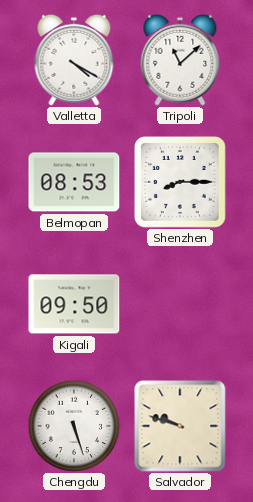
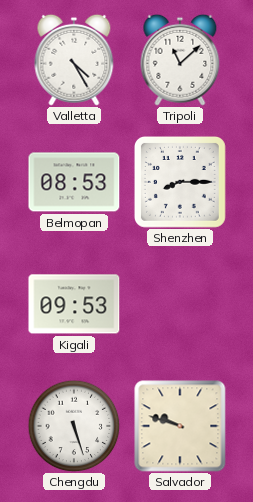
Valletta: 4:20 -> 4:25 (74, 60)
Kigali: 09:50 -> 09:53 (74, 304)
